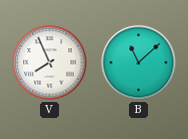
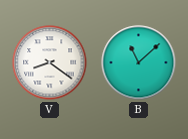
V: 7:56 -> 8:21 (50, 63)
